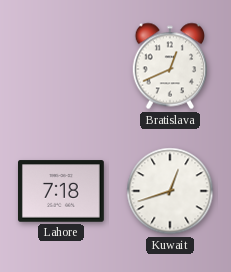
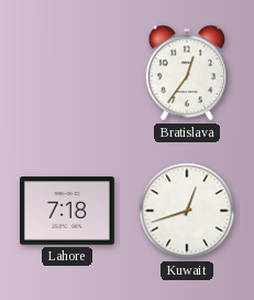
Bratislava: 12:41 -> 12:36 (186, 73)
